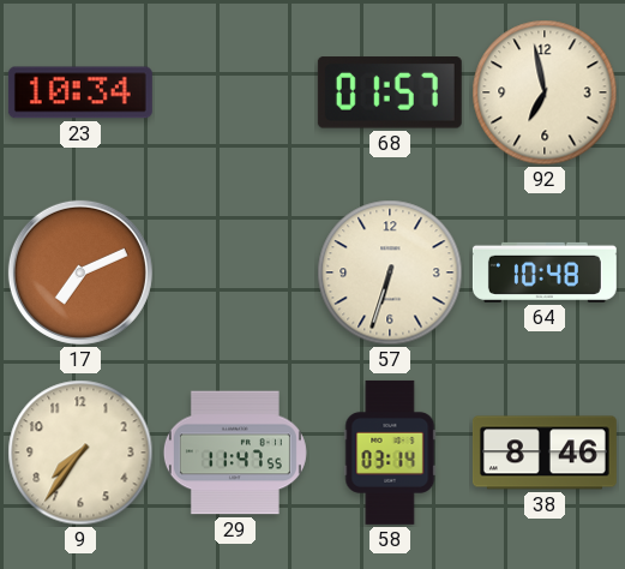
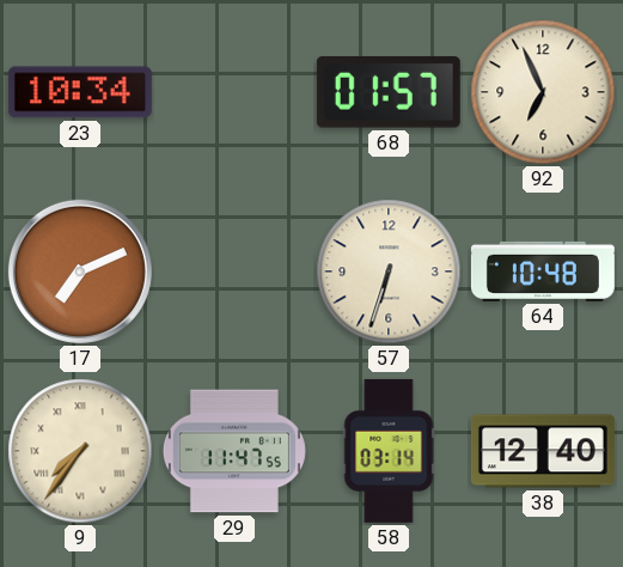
92: 6:58 -> 6:56 (543, 92)
9 numerals: Arabic -> Roman (80, 451)
38: 8:46 -> 12:40 (543, 451)
